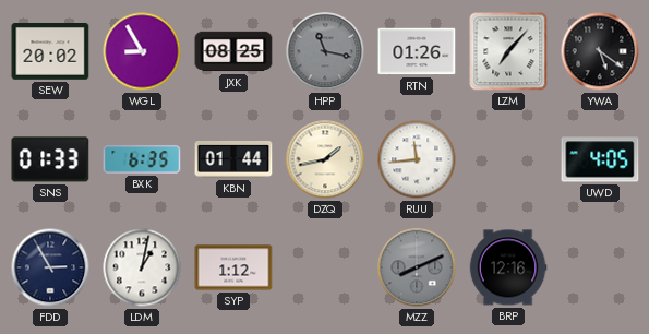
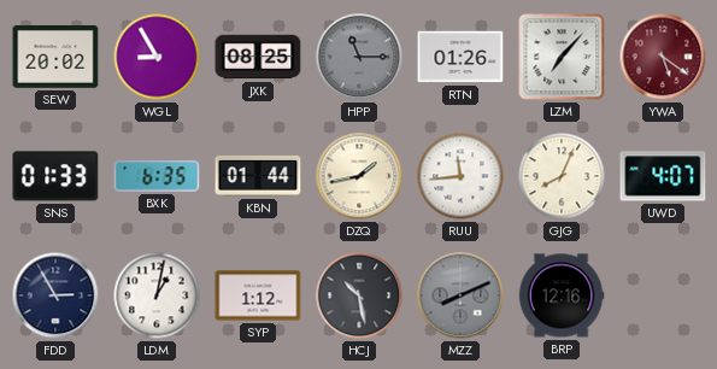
HPP: 11:17 -> 11:15 (359, 57)
YWA dial: black -> burgundy (663, 57)
GJG: none -> 8:04 (562, 176)
UWD: 4:05 -> 4:07 (663, 176)
HCJ: none -> 10:28 (359, 295)
